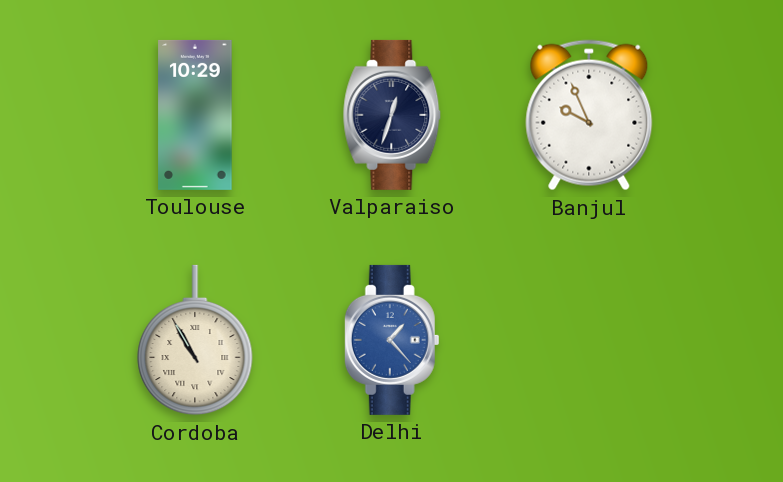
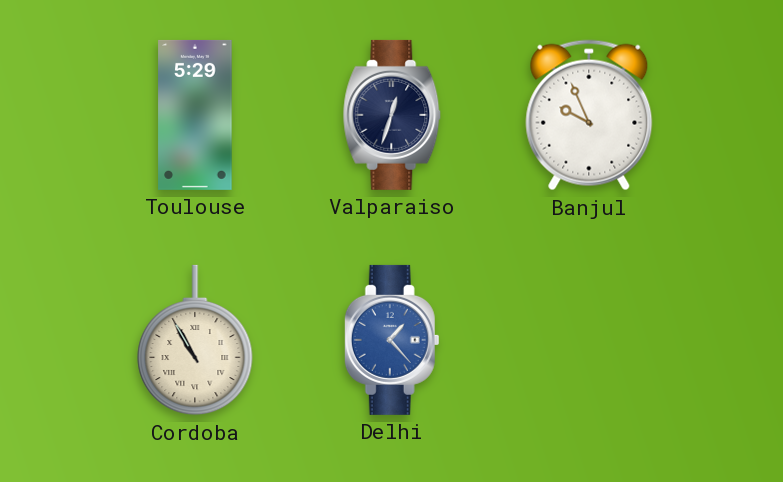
Toulouse: 10:29 -> 5:29 (195, 115)
